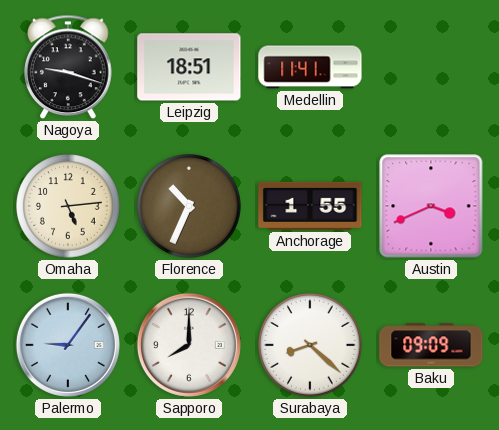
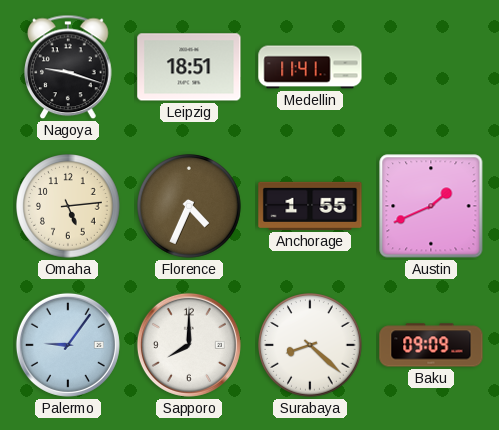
Florence: 10:34 -> 4:34 (189, 206)
Austin: 3:41 -> 1:41 (431, 206)
